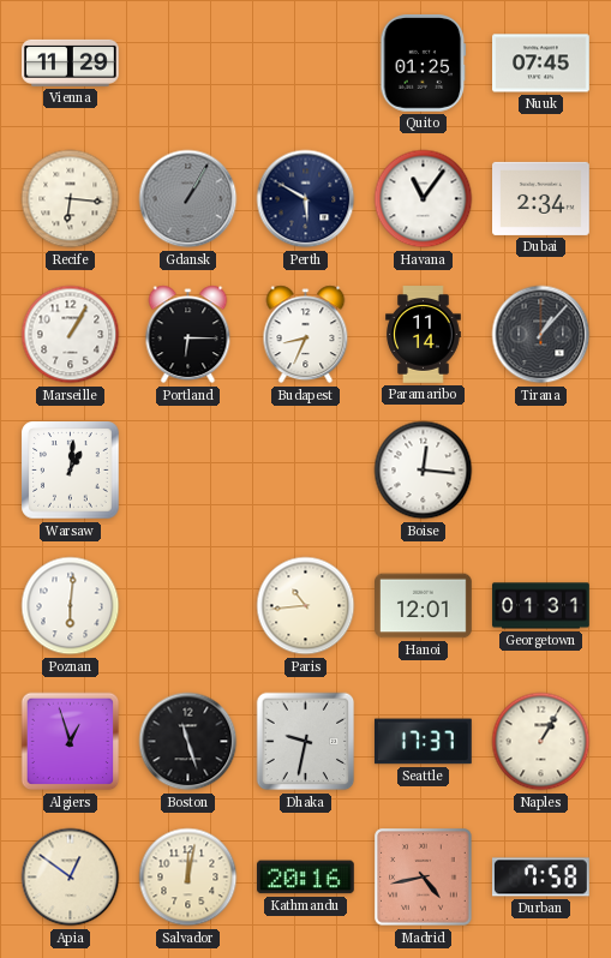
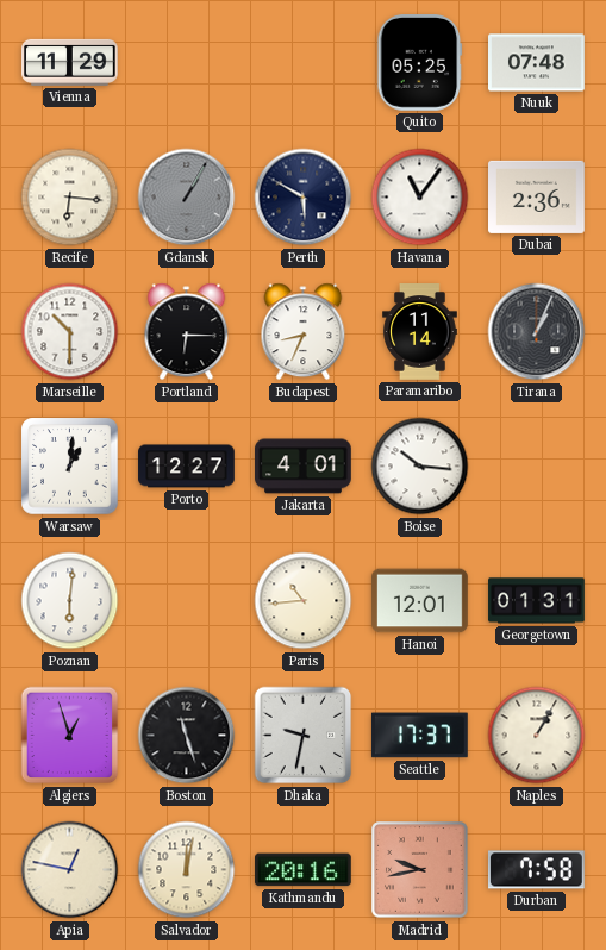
Quito: 01:25 -> 05:25 (420, 63)
Nuuk: 07:45 -> 07:48 (537, 63)
Dubai: 2:34 -> 2:36 (537, 196)
Marseille: 1:05 -> 10:30 (70, 332)
Tirana: 1:07 -> 1:04 (537, 332)
Porto: none -> 12:27 (187, 467)
Jakarta: none -> 4:01 (304, 467)
Boise: 12:16 -> 10:16 (420, 467)
Apia: 12:51 -> 12:47 (70, 870)
Madrid: 4:43 -> 9:43 (420, 870)
